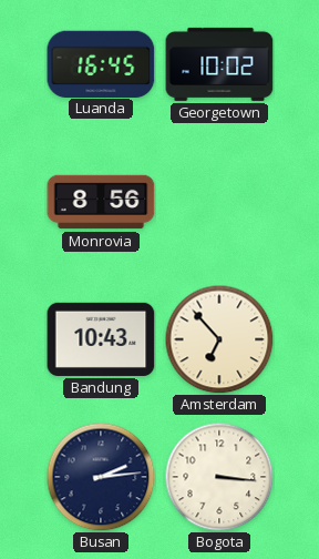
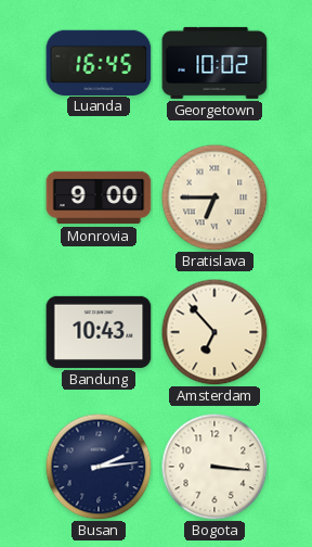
Monrovia: 8:56 -> 9:00 (99, 198)
Bratislava: none -> 6:45 (214, 198)
